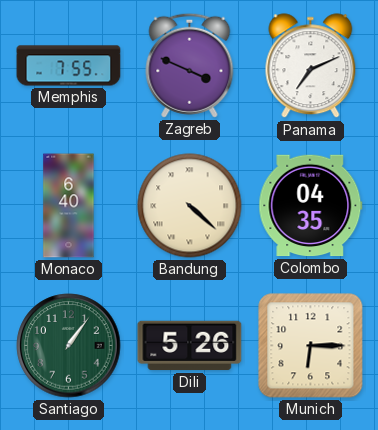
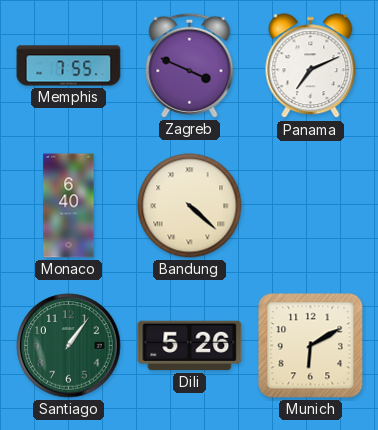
Colombo: 04:35 -> none (311, 206)
Munich: 6:15 -> 6:10 (311, 346)
